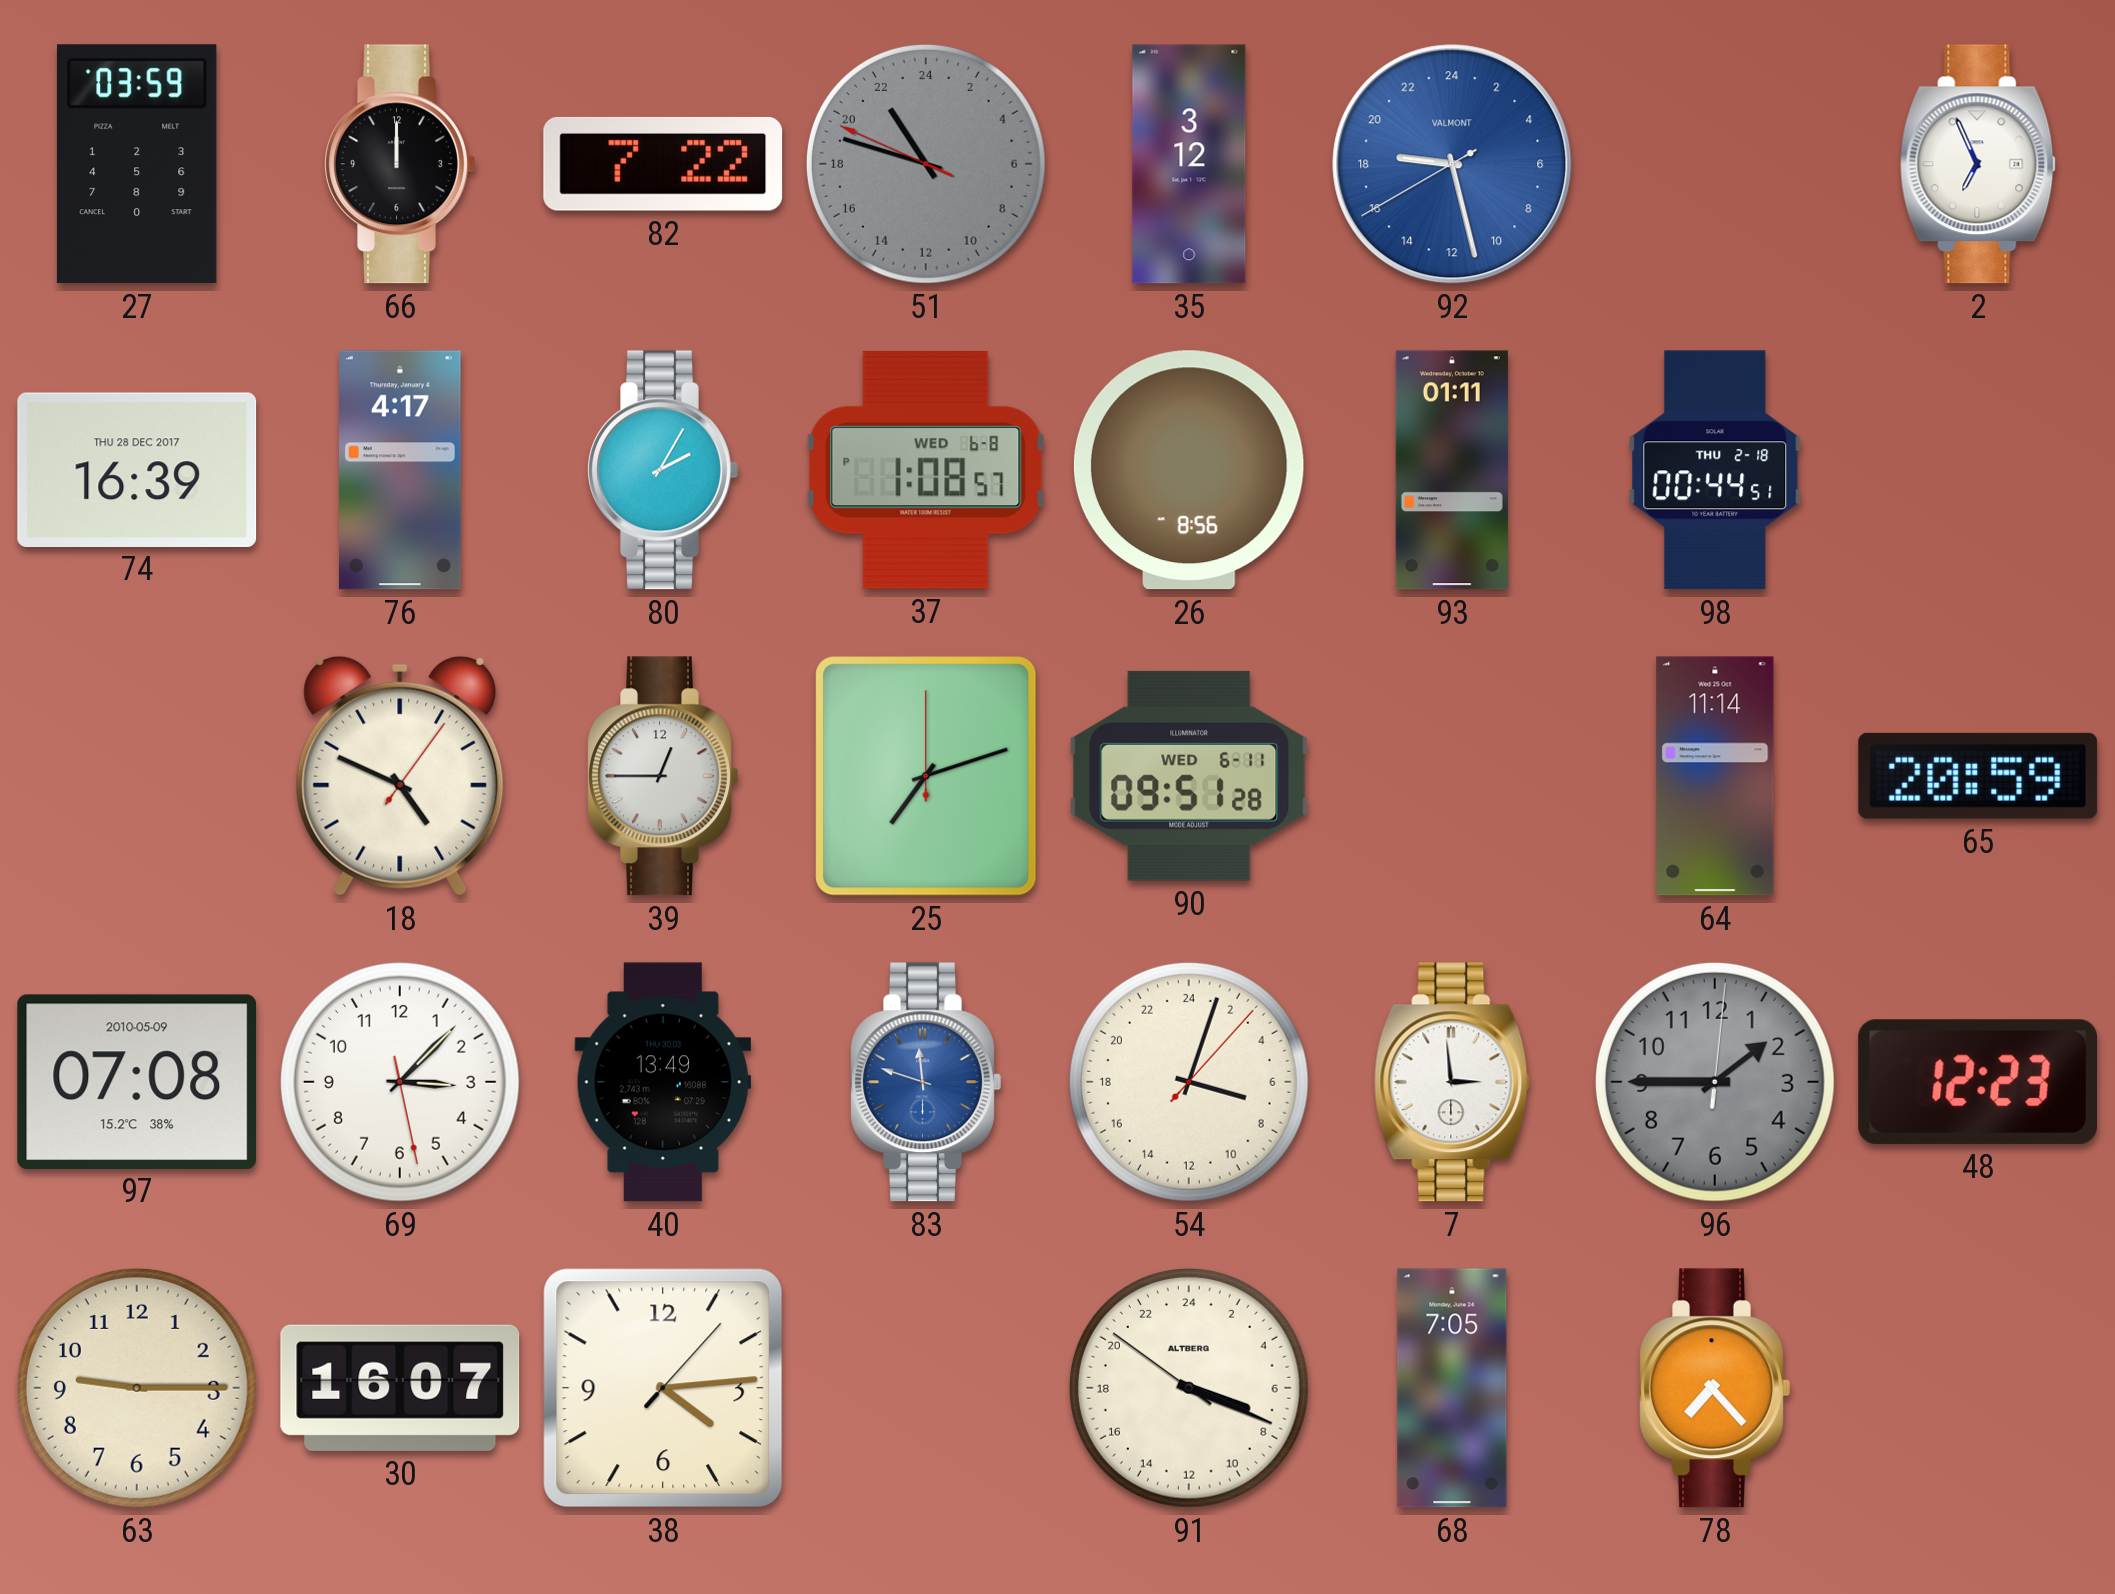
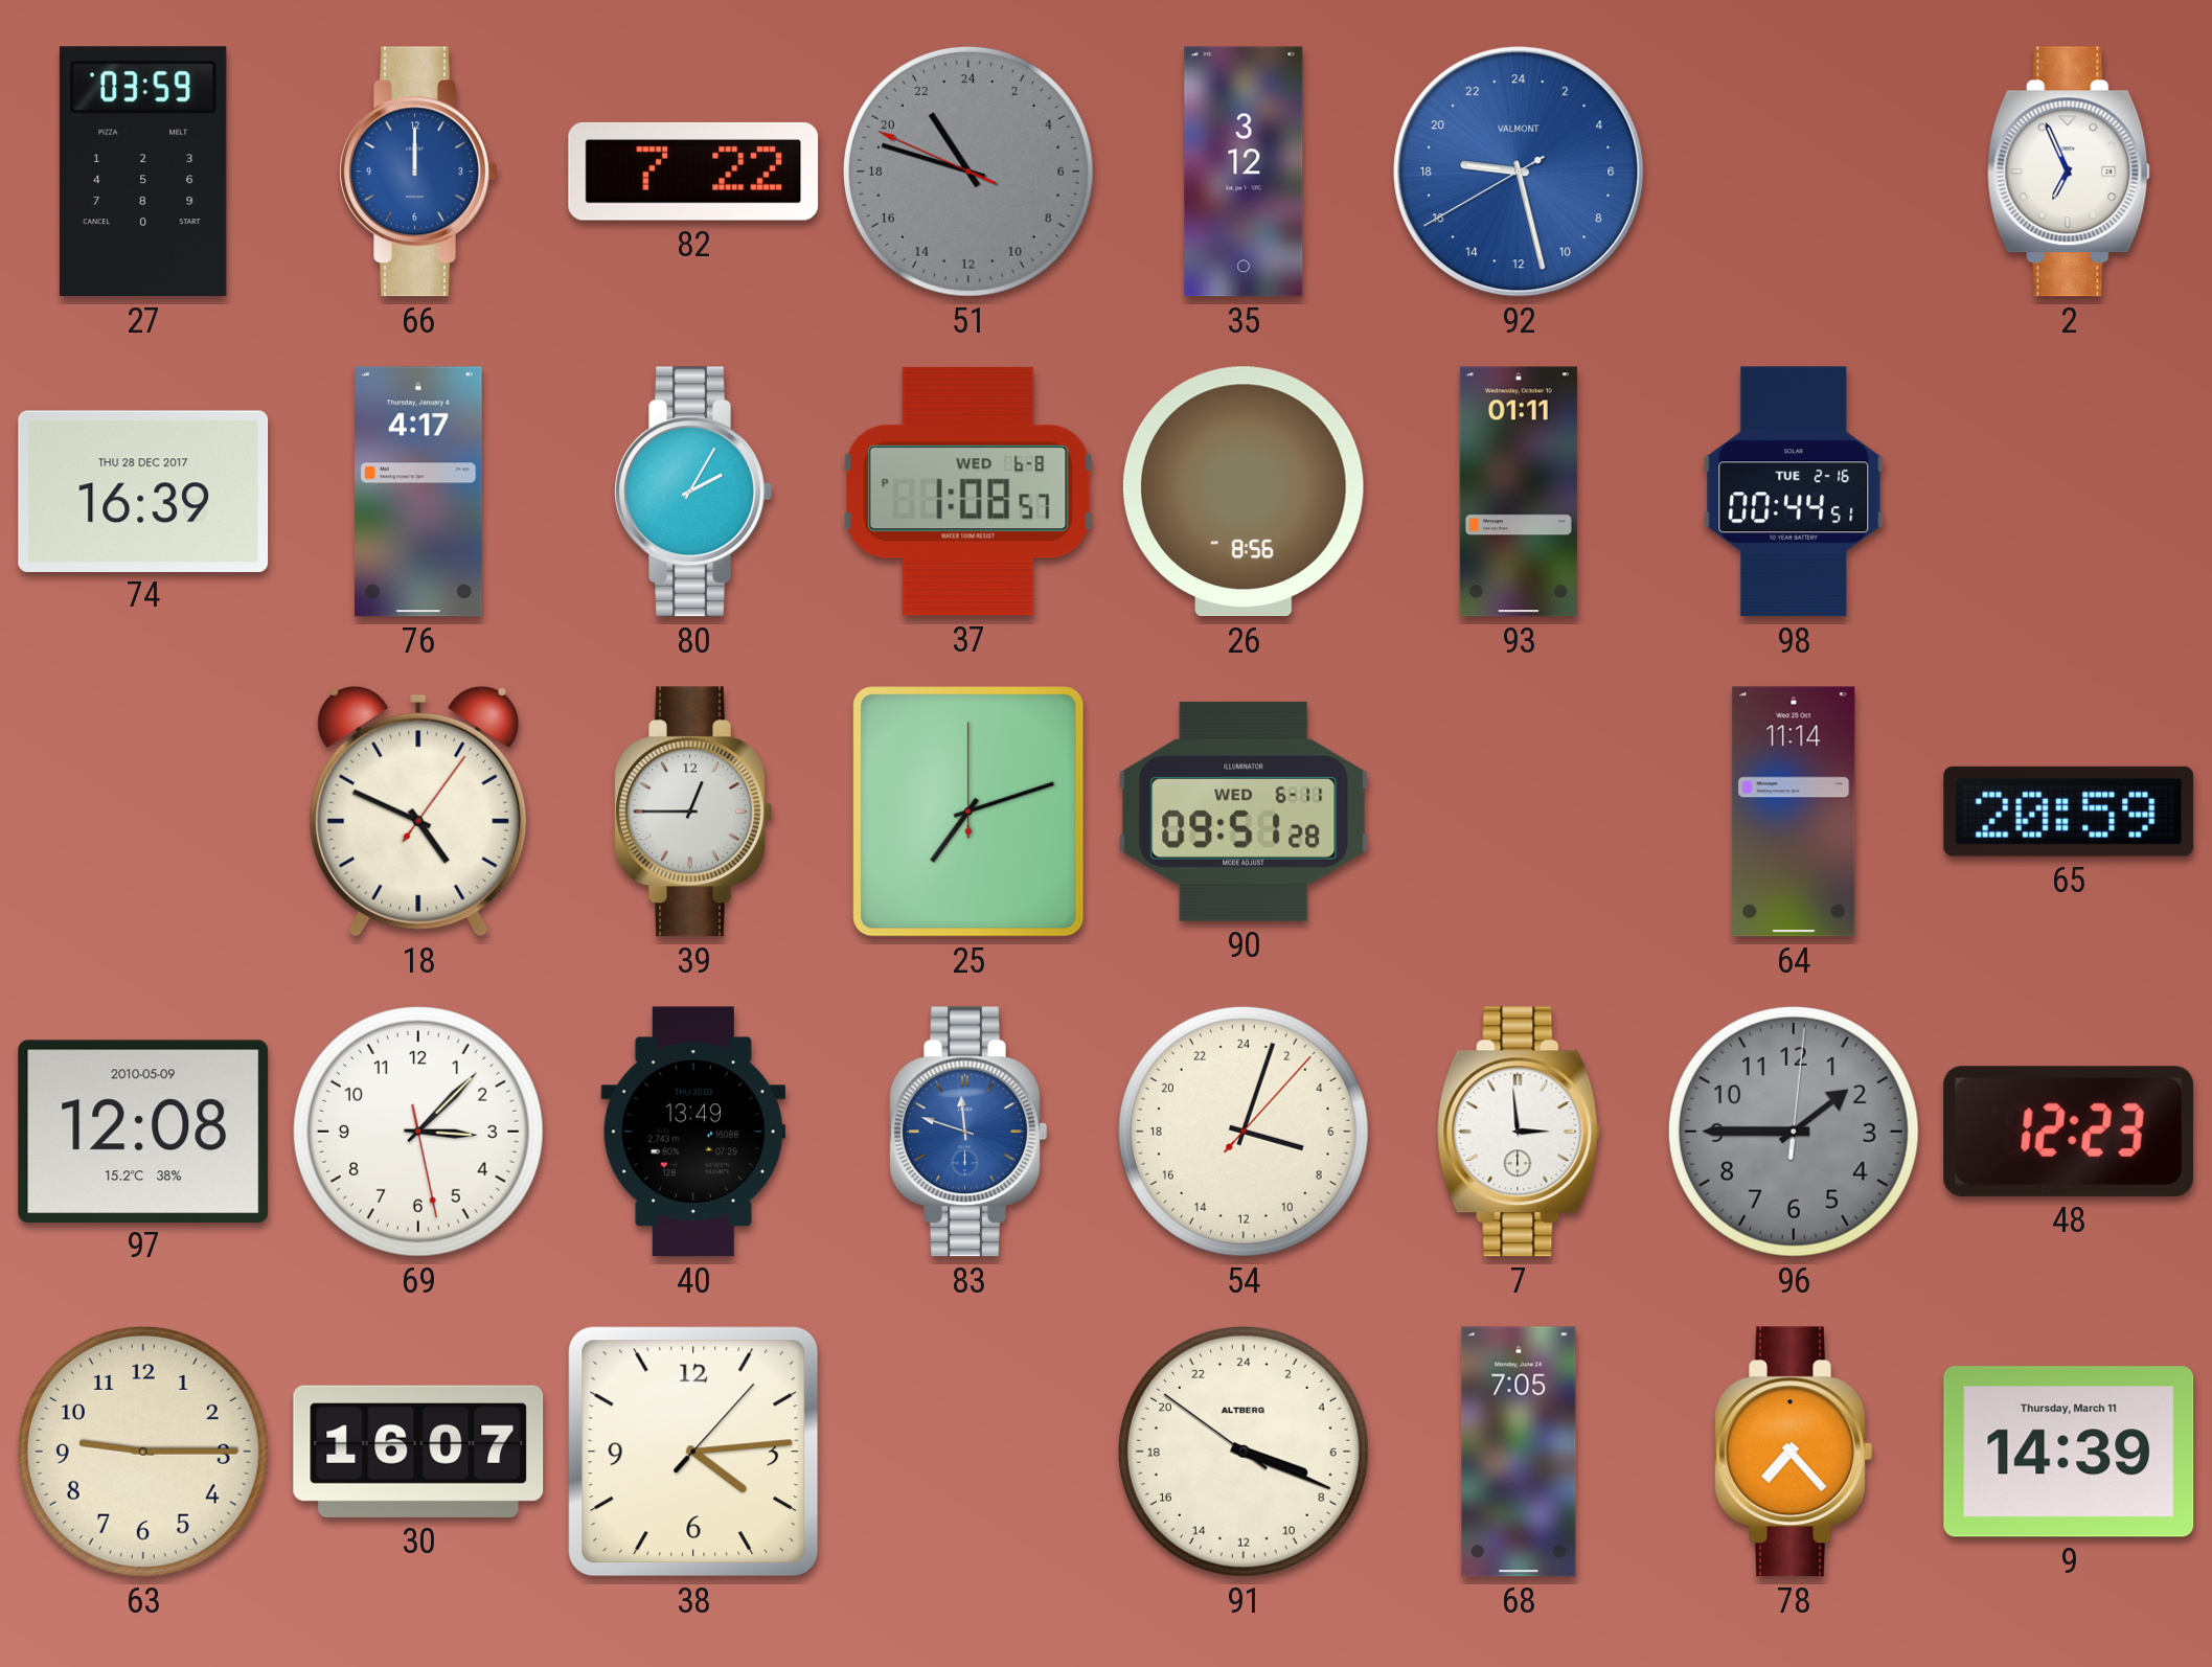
66 dial: black -> blue (418, 172)
98 date: THU 2-18 -> TUE 2-16 (1794, 492)
97: 07:08 -> 12:08 (143, 1131)
9: none -> 14:39 (2069, 1452)
